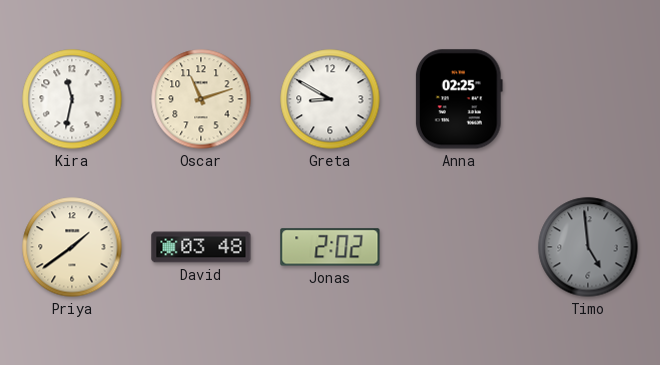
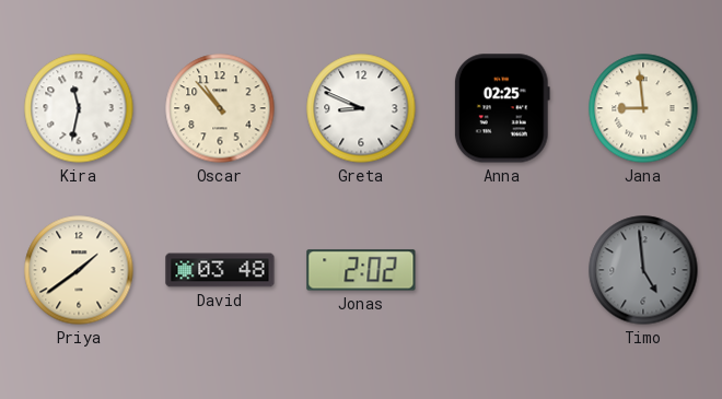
Oscar: 11:12 -> 10:53 (220, 108)
Greta: 8:50 -> 8:49 (361, 108)
Jana: none -> 8:59 (643, 108)
